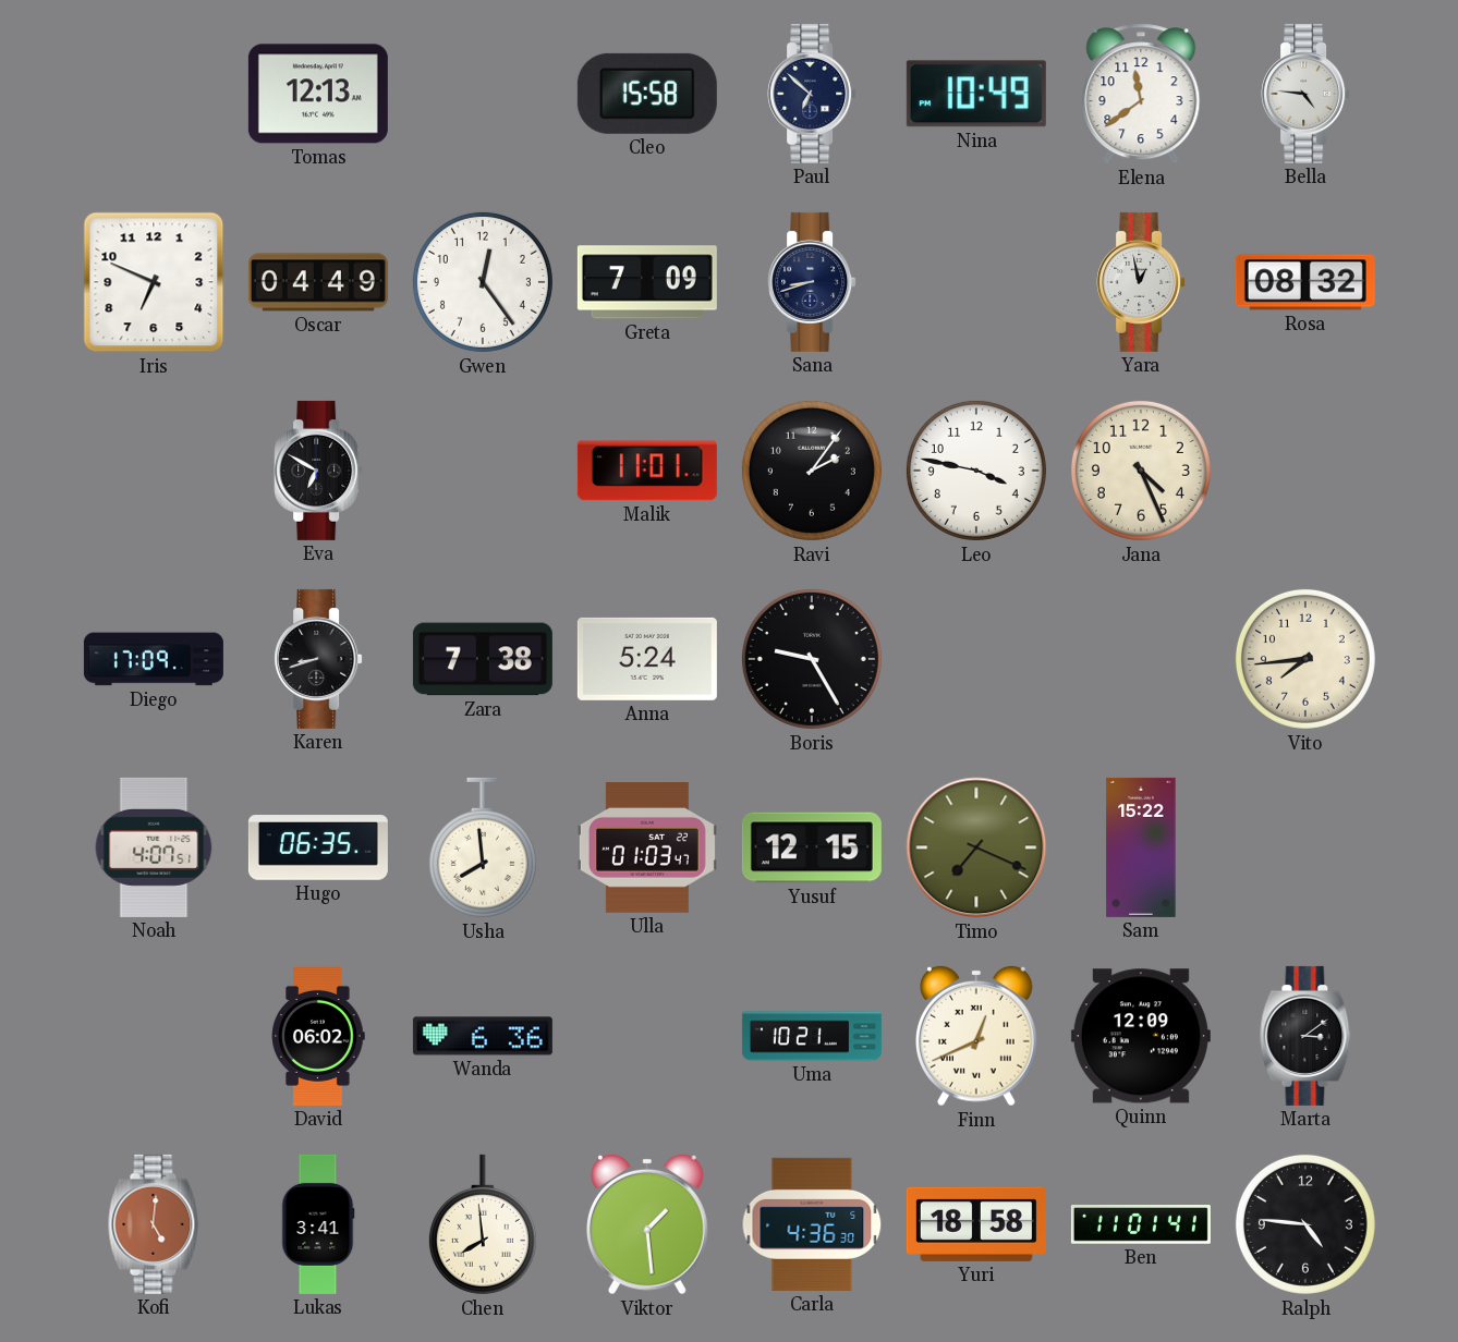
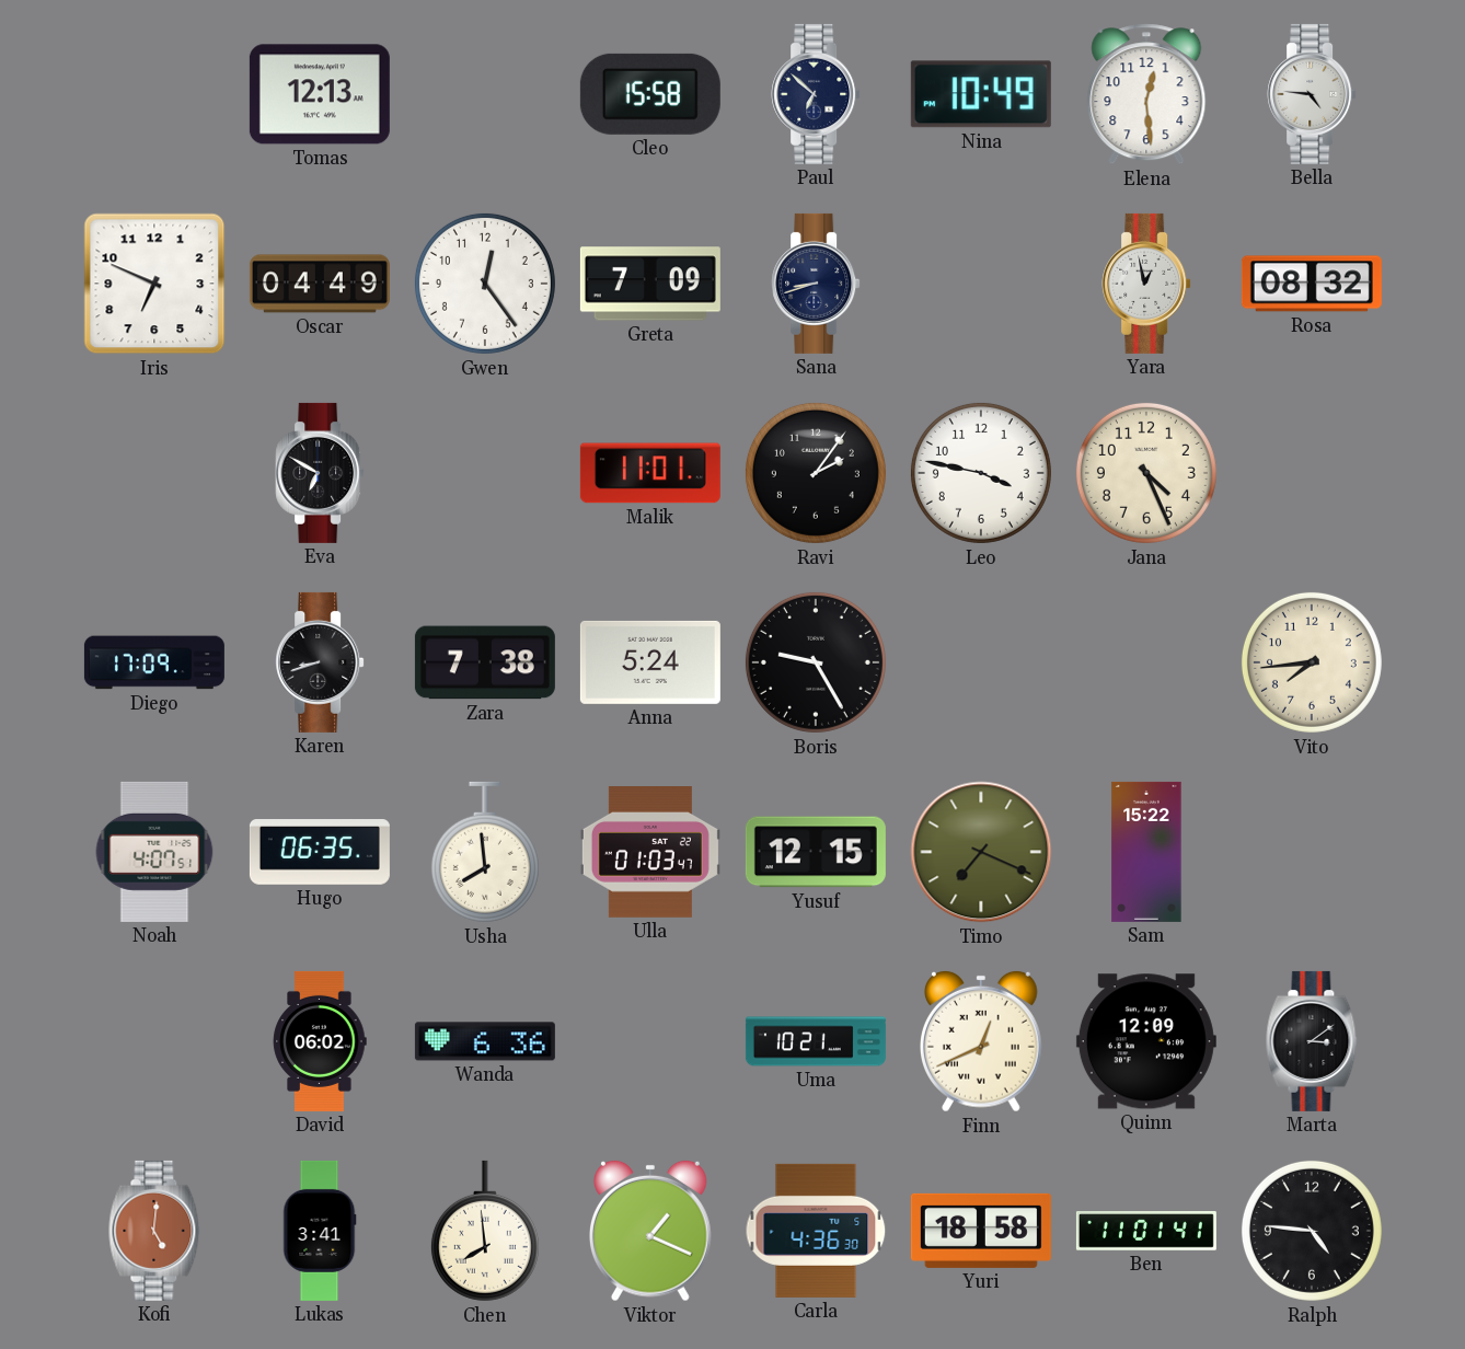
Elena: 11:39 -> 12:29 (1146, 94)
Viktor: 1:29 -> 1:19 (651, 1231)
